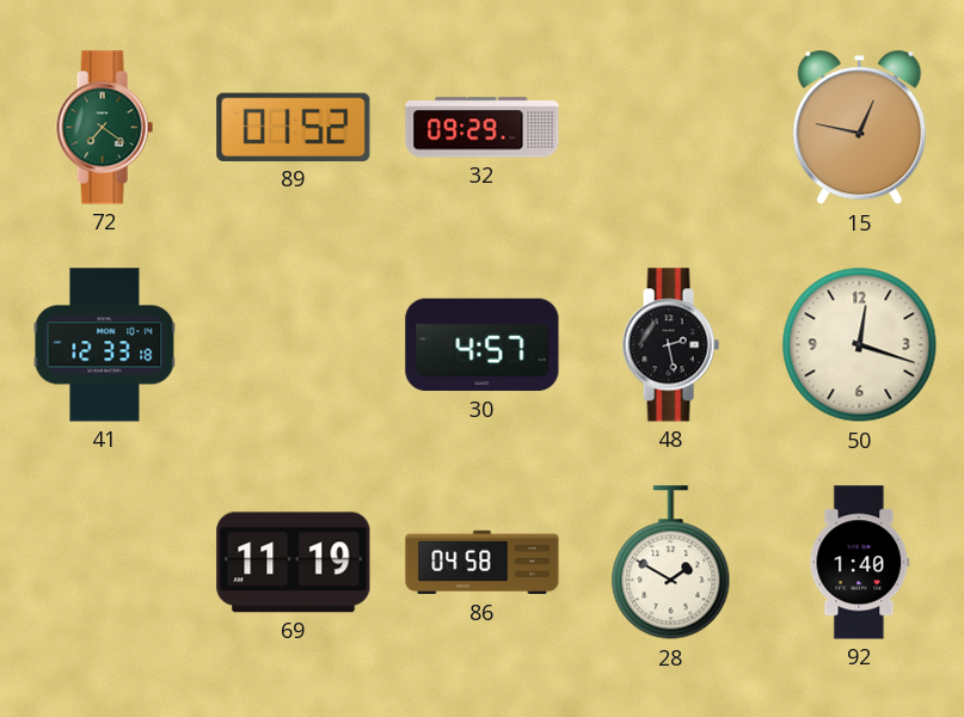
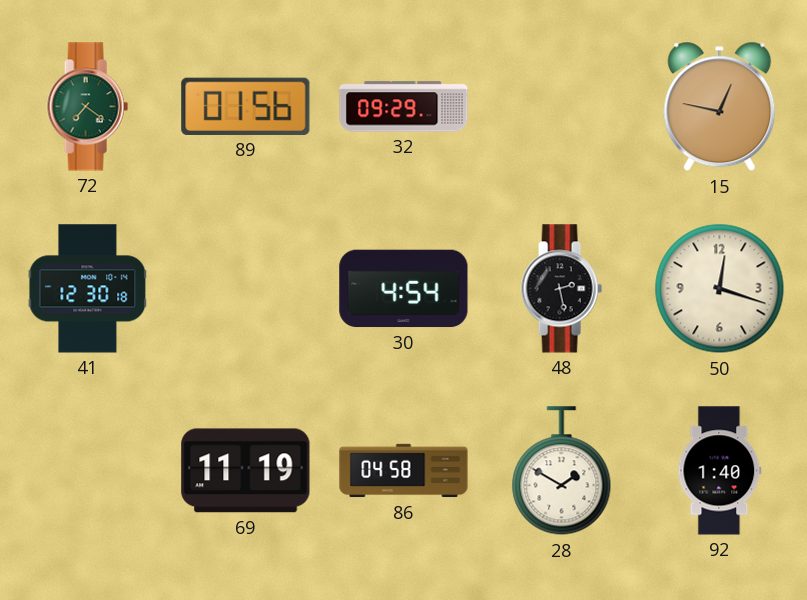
89: 01:52 -> 01:56 (246, 106)
41: 12:33 -> 12:30 (88, 289)
30: 4:57 -> 4:54 (404, 289)
